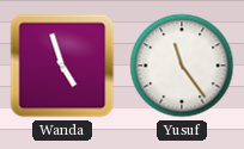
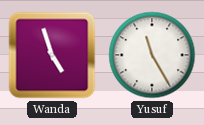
Yusuf: 11:24 -> 11:25 (152, 55)
